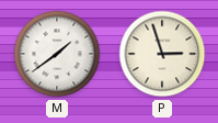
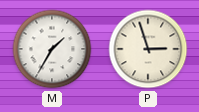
M: 1:39 -> 1:35 (52, 49)
